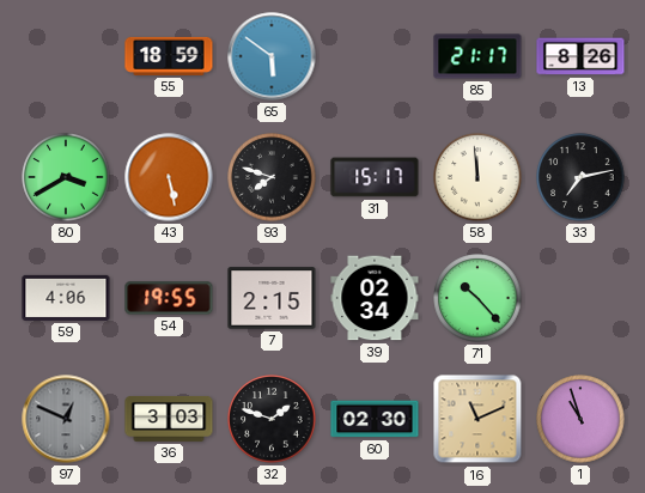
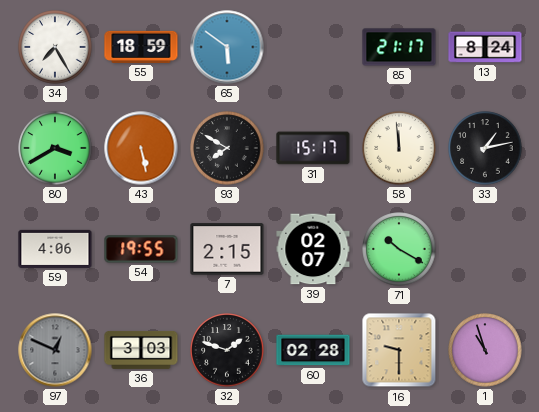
34: none -> 7:25 (55, 47)
13: 8:26 -> 8:24 (485, 47)
93: 7:48 -> 7:50 (227, 148)
33: 7:13 -> 1:13 (485, 148)
39: 02:34 -> 02:07 (313, 249)
71: 10:23 -> 10:20 (399, 249)
60: 02:30 -> 02:28 (313, 350)
16: 11:11 -> 9:30 (399, 350)
